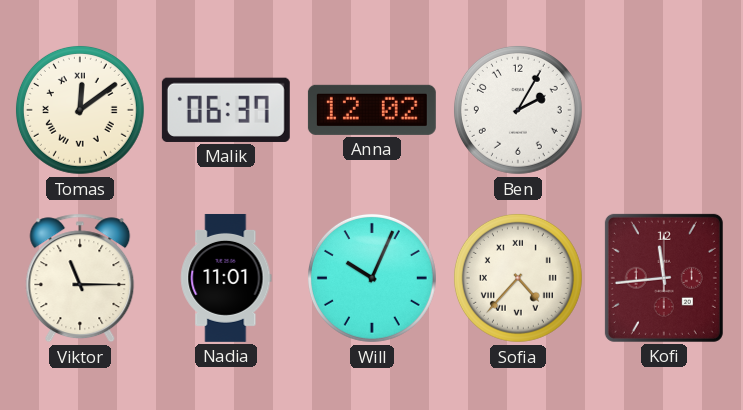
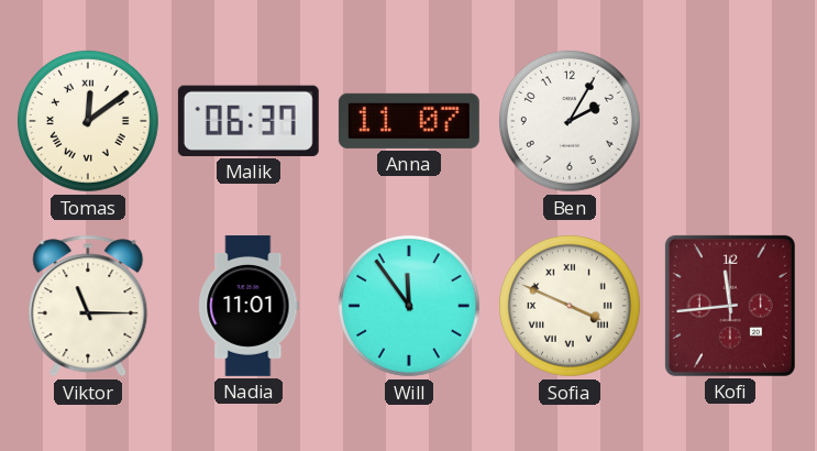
Anna: 12:02 -> 11:07 (409, 121)
Will: 10:04 -> 11:54 (409, 306)
Sofia: 4:37 -> 3:49 (570, 306)
